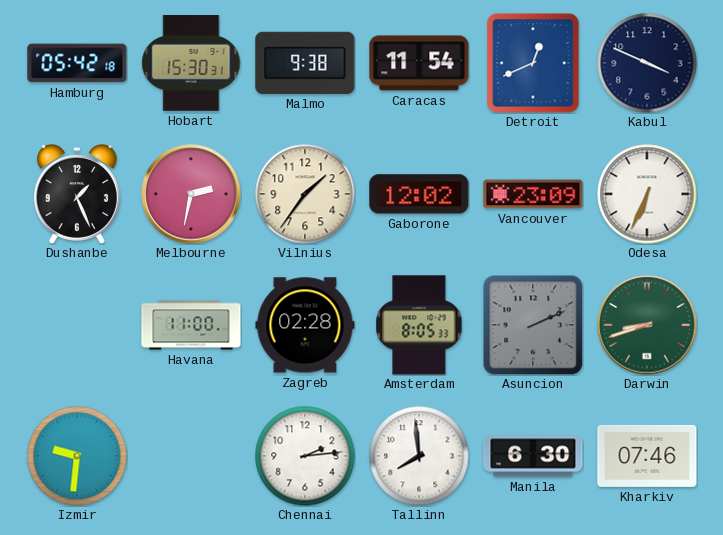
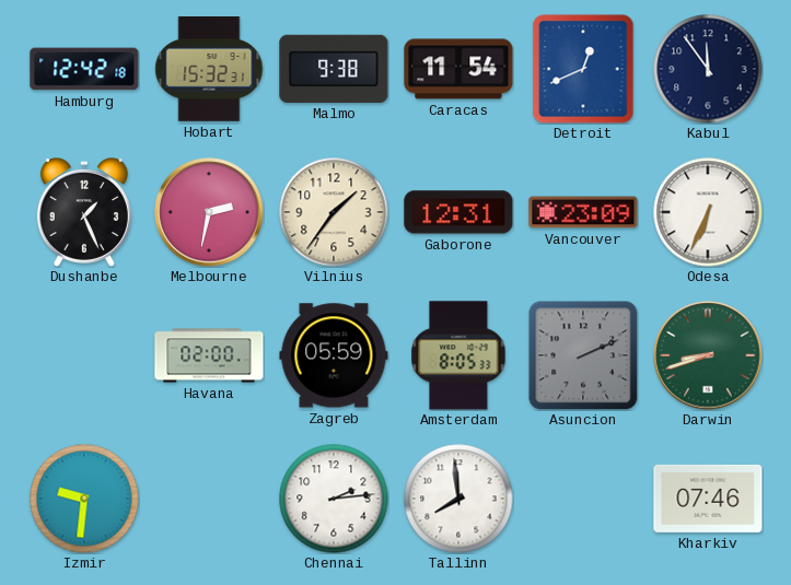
Hamburg: 05:42 -> 12:42 (84, 69)
Hobart: 15:30 -> 15:32 (209, 69)
Kabul: 3:49 -> 11:54 (708, 69)
Gaborone: 12:02 -> 12:31 (458, 212)
Havana: 11:00 -> 02:00 (209, 355)
Zagreb: 02:28 -> 05:59 (334, 355)
Manila: 6:30 -> none (533, 456)
